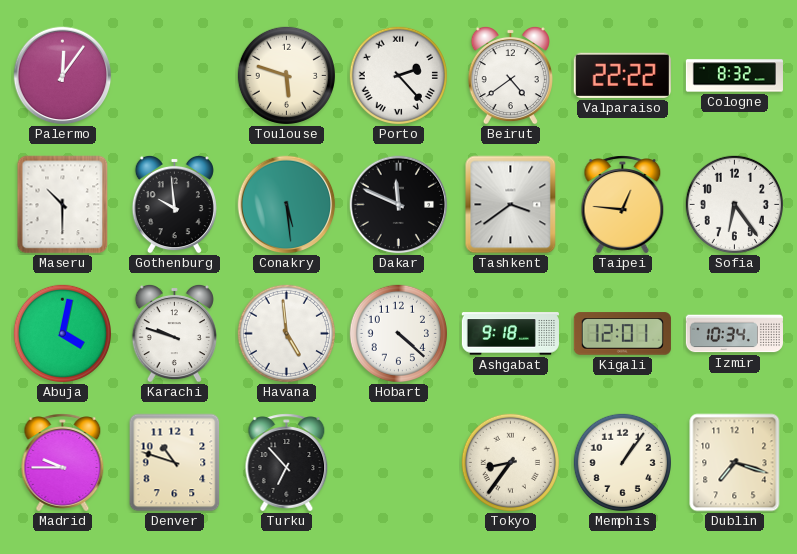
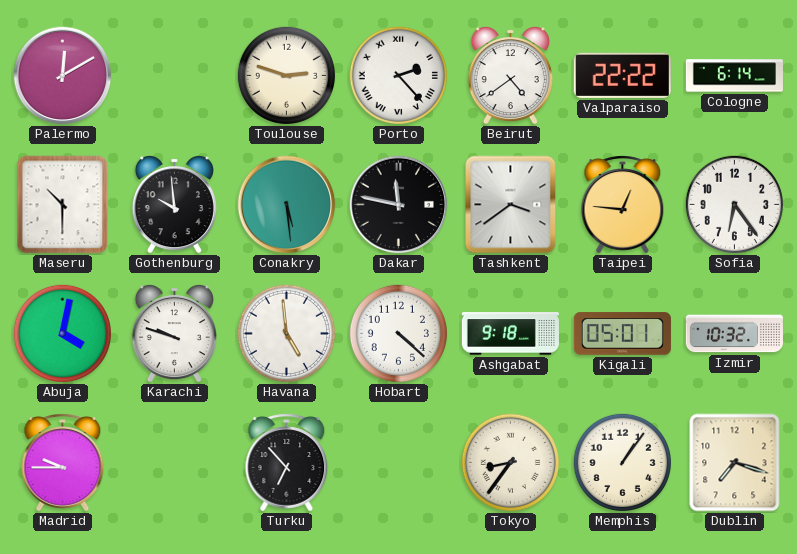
Palermo: 12:06 -> 12:10 (63, 76)
Toulouse: 5:48 -> 2:48 (286, 75)
Cologne: 8:32 -> 6:14 (734, 76)
Dakar: 11:49 -> 11:47 (399, 205)
Kigali: 12:01 -> 05:01 (622, 334)
Izmir: 10:34 -> 10:32 (734, 334)
Denver: 10:48 -> none (175, 463)
